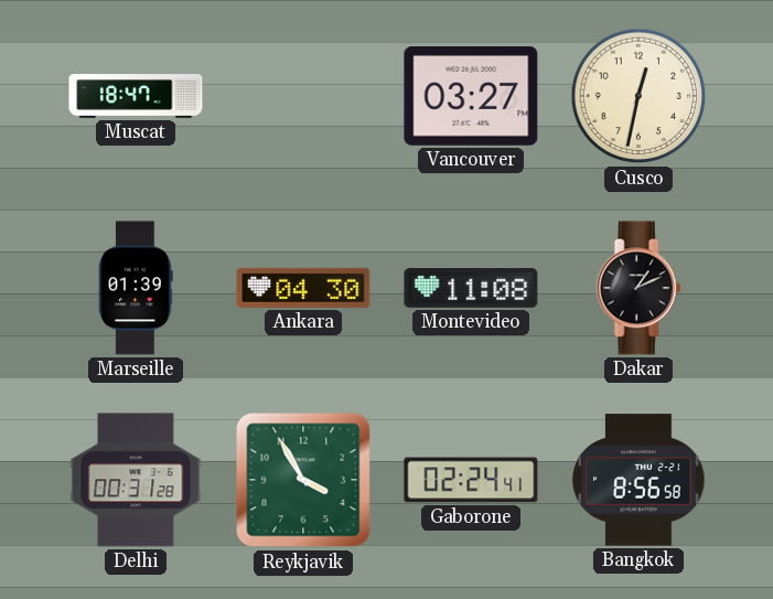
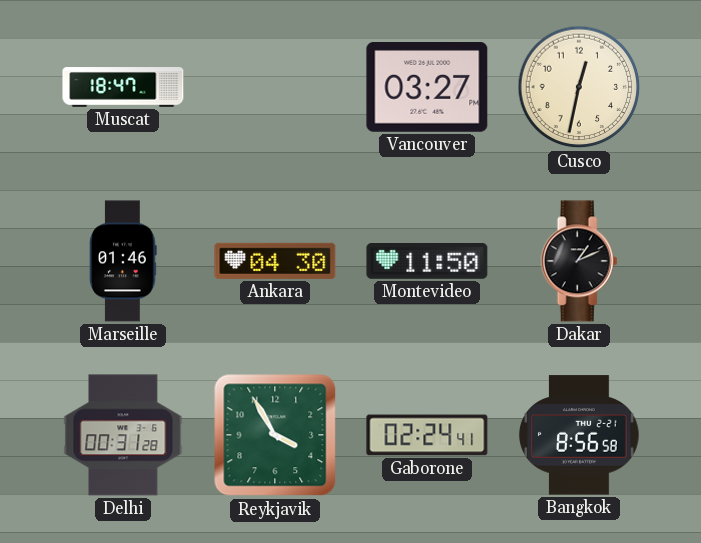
Marseille: 01:39 -> 01:46 (123, 261)
Montevideo: 11:08 -> 11:50 (427, 262)
